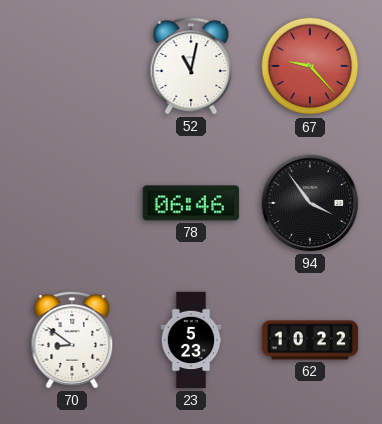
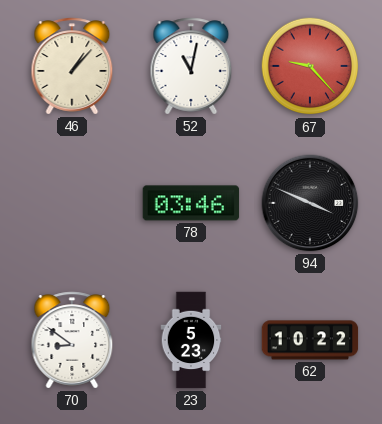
46: none -> 1:07 (72, 66)
78: 06:46 -> 03:46 (191, 203)
94: 3:54 -> 3:49 (310, 203)
